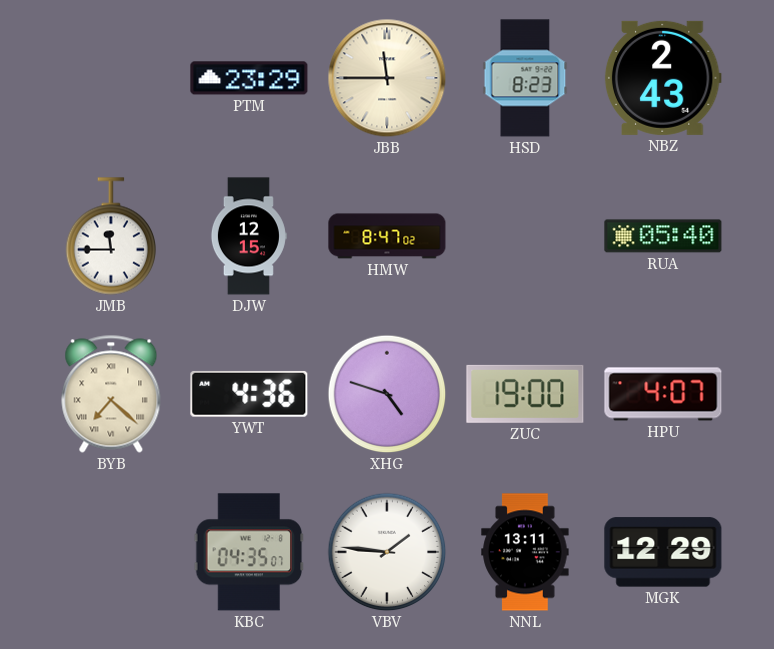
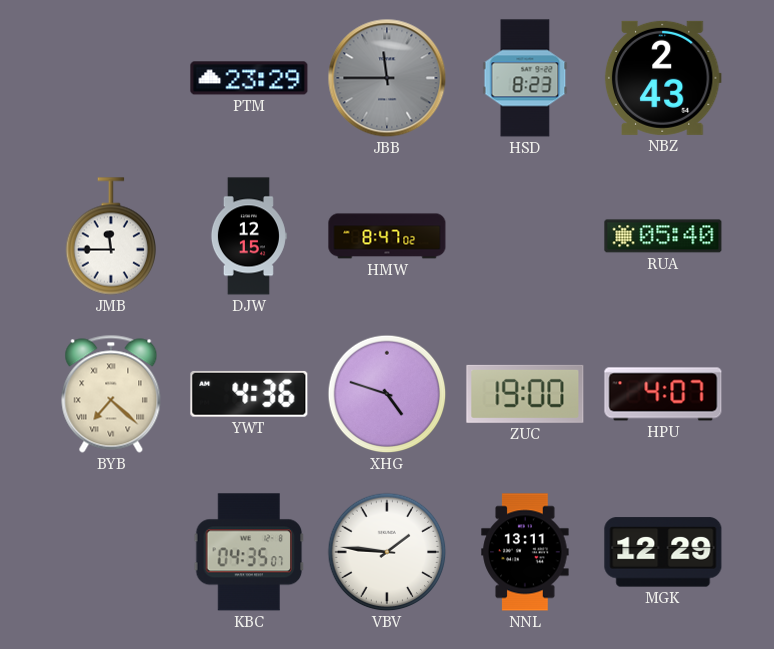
JBB dial: cream -> grey (387, 78)
